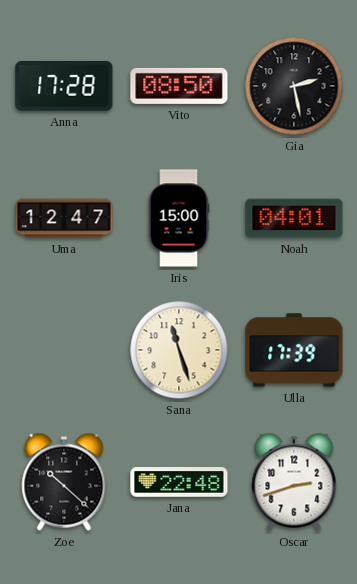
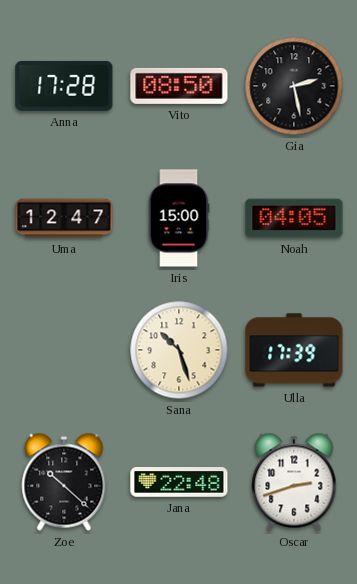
Noah: 04:01 -> 04:05 (294, 218)
Sana: 11:27 -> 10:27 (179, 350)
